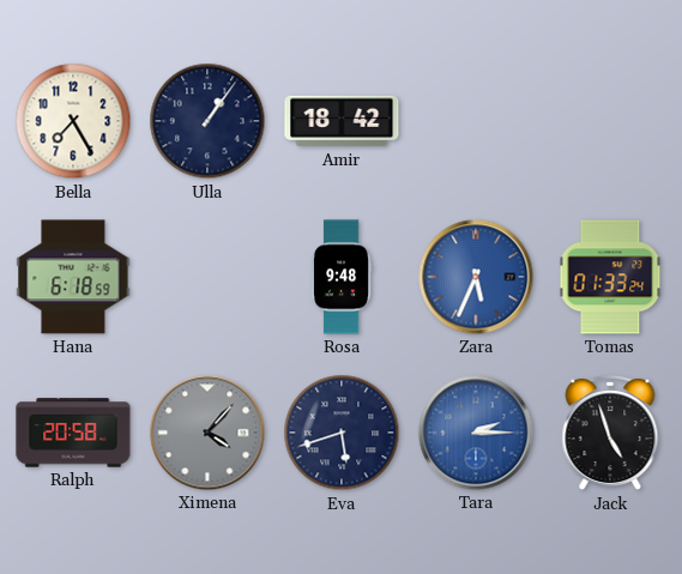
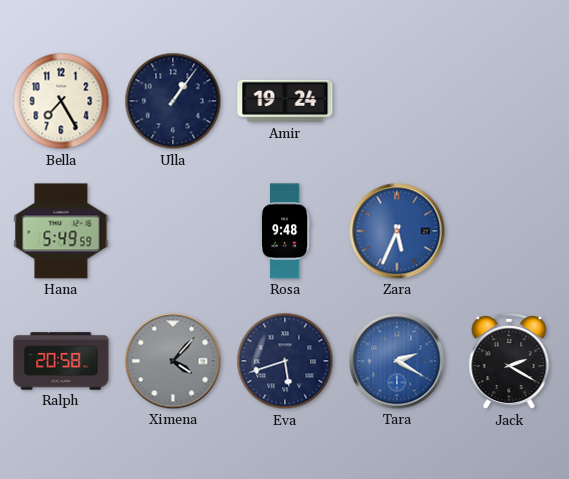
Amir: 18:42 -> 19:24 (285, 101)
Hana: 6:18 -> 5:49 (61, 231)
Tomas: 01:33 -> none (610, 277)
Tara: 2:15 -> 2:20 (397, 361)
Jack: 4:57 -> 2:20 (509, 361)
